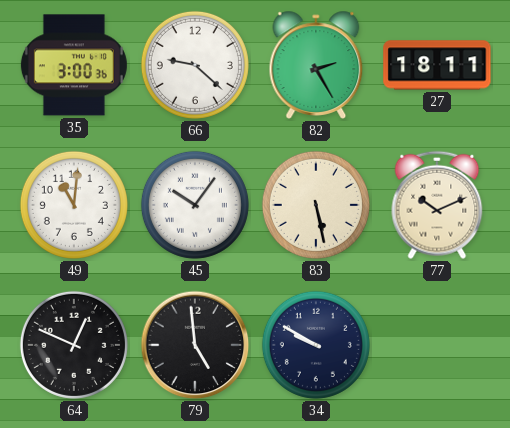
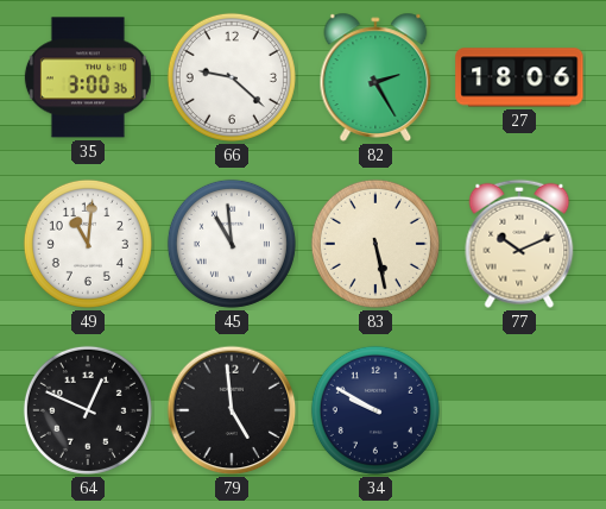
27: 18:11 -> 18:06 (519, 77)
45: 10:06 -> 10:59 (232, 244)
